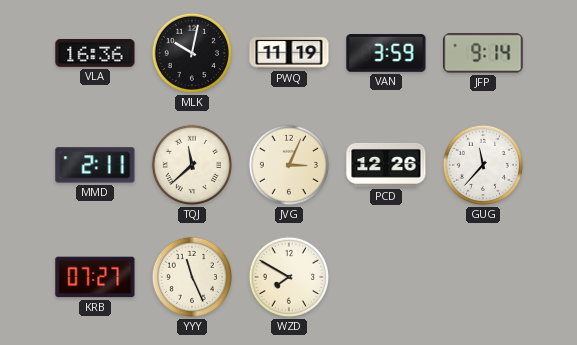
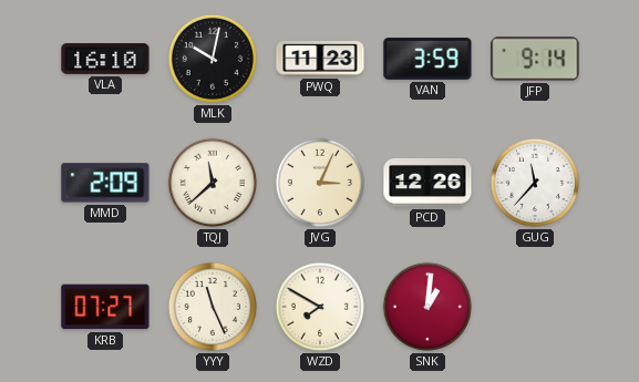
VLA: 16:36 -> 16:10 (105, 60)
PWQ: 11:19 -> 11:23 (320, 59)
MMD: 2:11 -> 2:09 (105, 183)
SNK: none -> 1:01 (427, 307)
